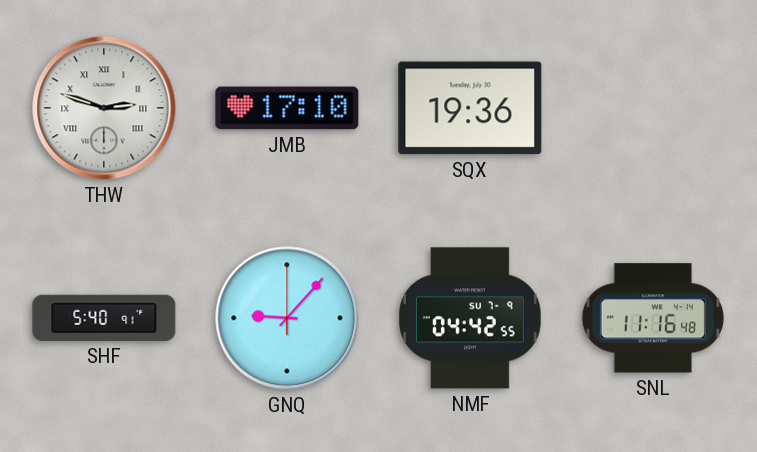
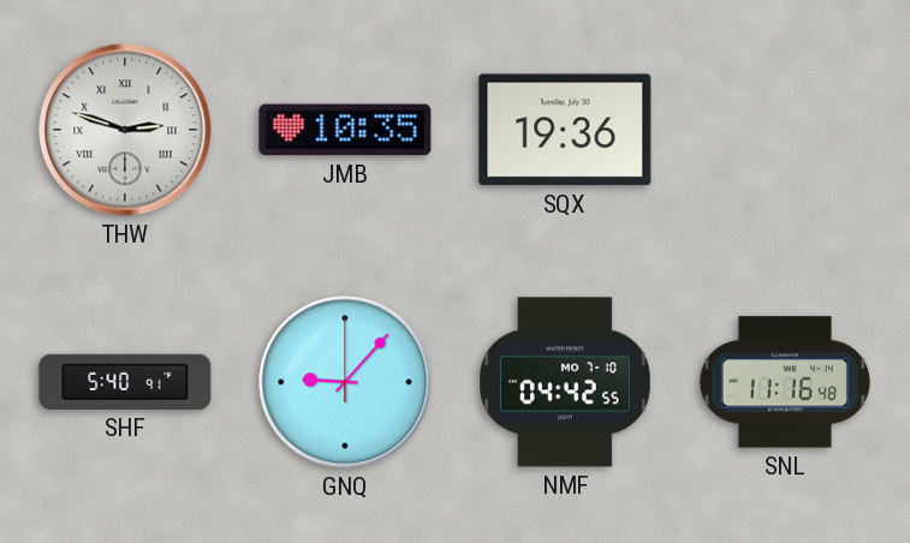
JMB: 17:10 -> 10:35 (345, 130)
NMF date: SU 7-9 -> MO 7-10 (566, 382)
